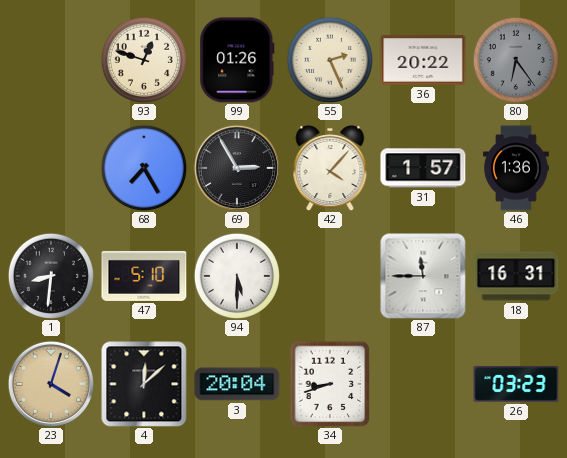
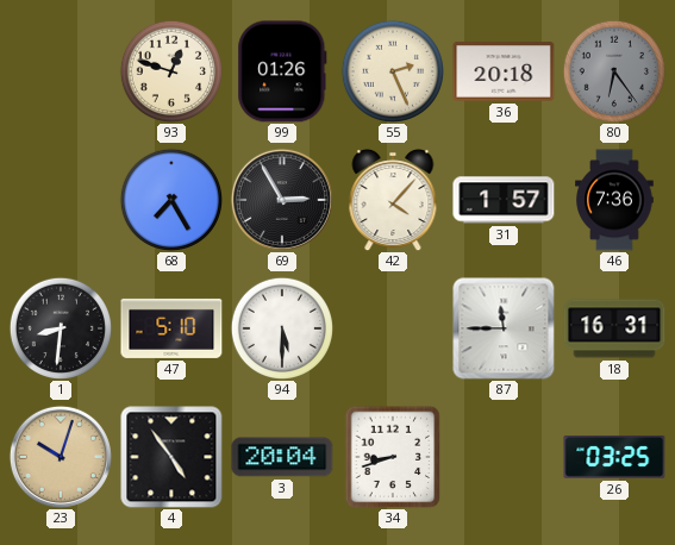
36: 20:22 -> 20:18 (504, 71)
46: 1:36 -> 7:36 (614, 200)
23: 4:03 -> 10:03 (61, 457)
4: 12:08 -> 4:54 (171, 457)
26: 03:23 -> 03:25 (614, 457)
